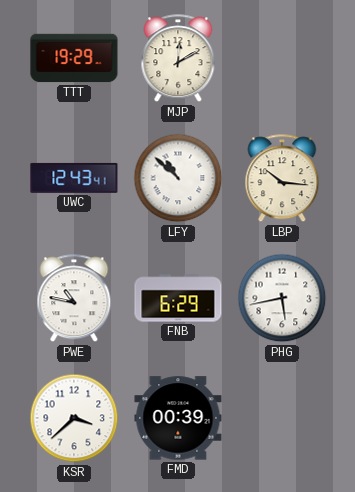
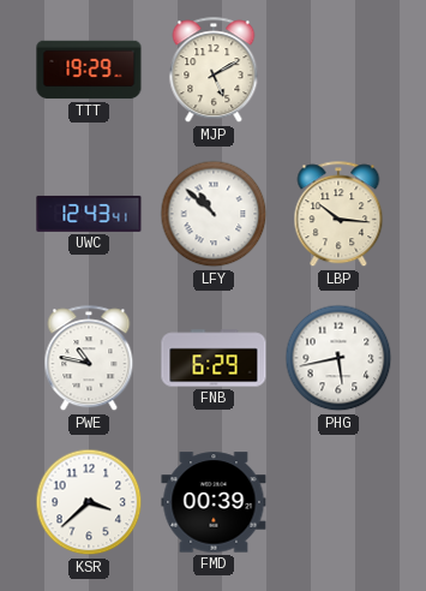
MJP: 12:10 -> 5:10 (214, 71)
